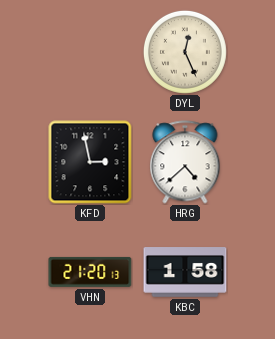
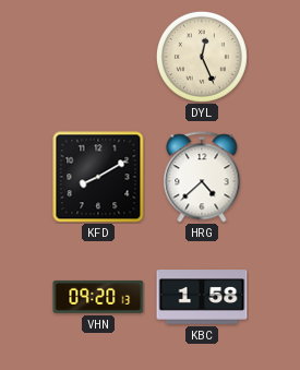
KFD: 2:58 -> 8:10 (98, 177)
VHN: 21:20 -> 09:20 (98, 297)
